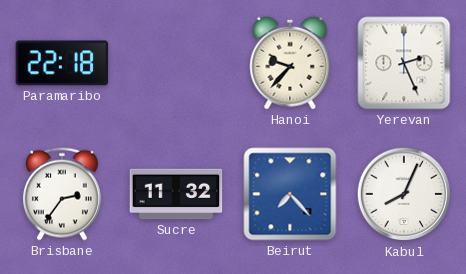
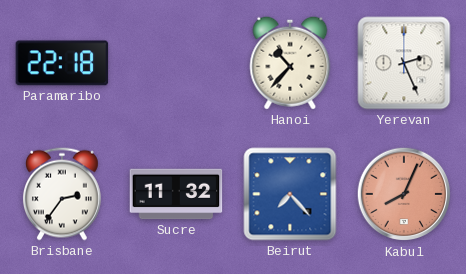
Hanoi: 9:37 -> 10:37 (290, 63)
Kabul dial: white -> salmon (404, 194)
